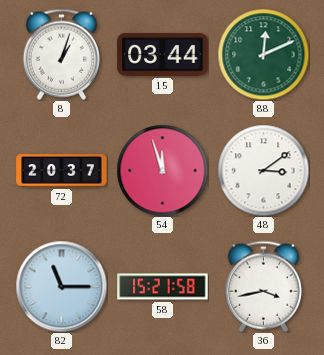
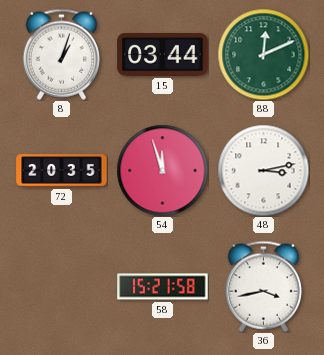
72: 20:37 -> 20:35 (62, 171)
48: 3:09 -> 3:13 (263, 170)
82: 11:15 -> none (61, 286)
